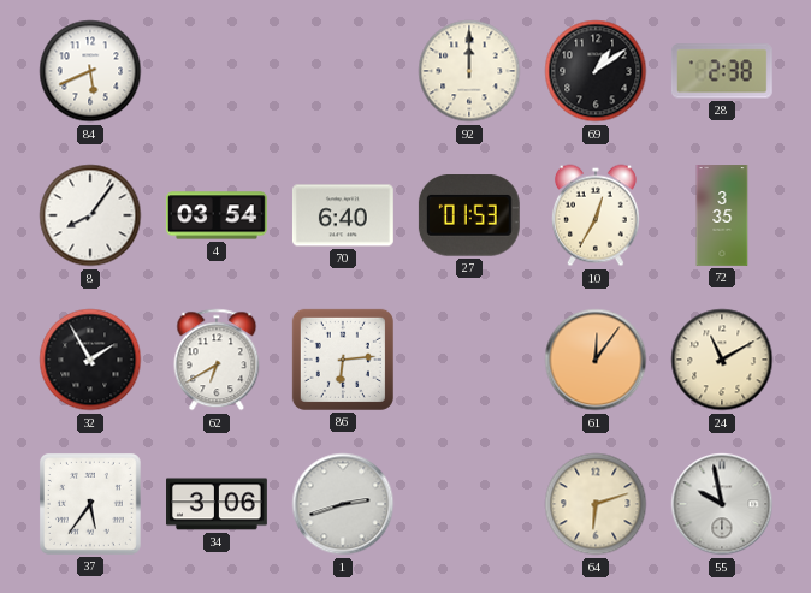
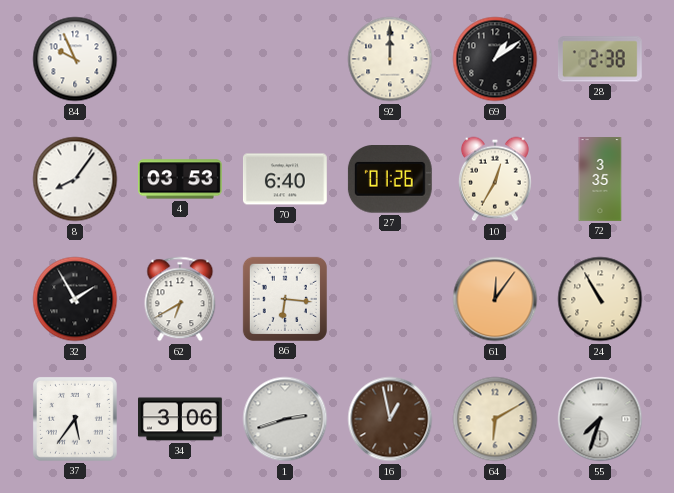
84: 5:41 -> 9:56 (75, 59)
4: 03:54 -> 03:53 (180, 179)
27: 01:53 -> 01:26 (390, 179)
86: 6:14 -> 6:16 (285, 299)
24: 11:10 -> 10:55 (600, 299)
16: none -> 12:58 (390, 419)
64: 6:12 -> 6:10 (495, 419)
55: 9:58 -> 7:33 (600, 419)
